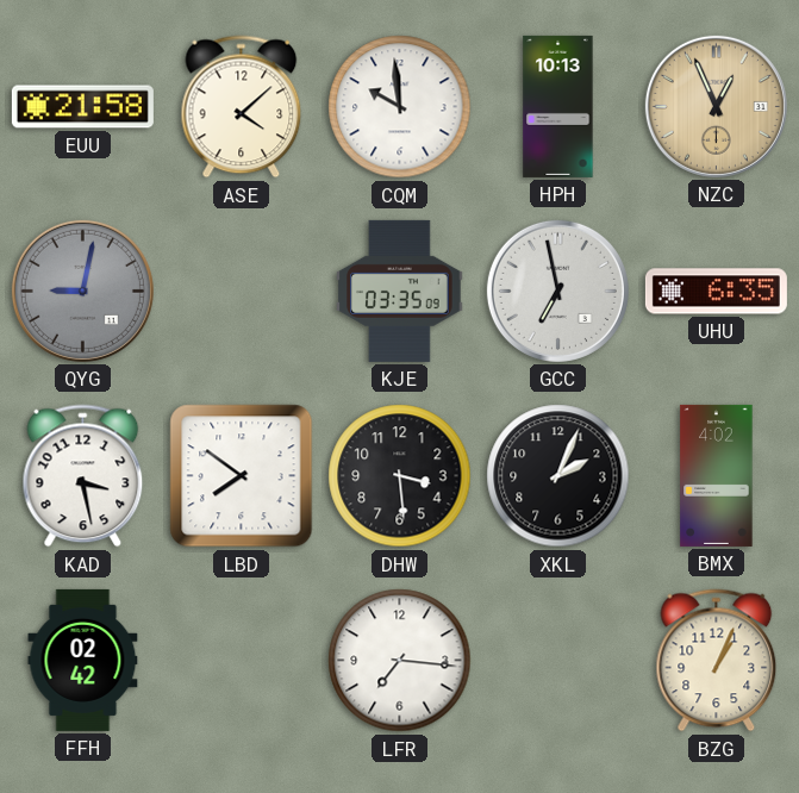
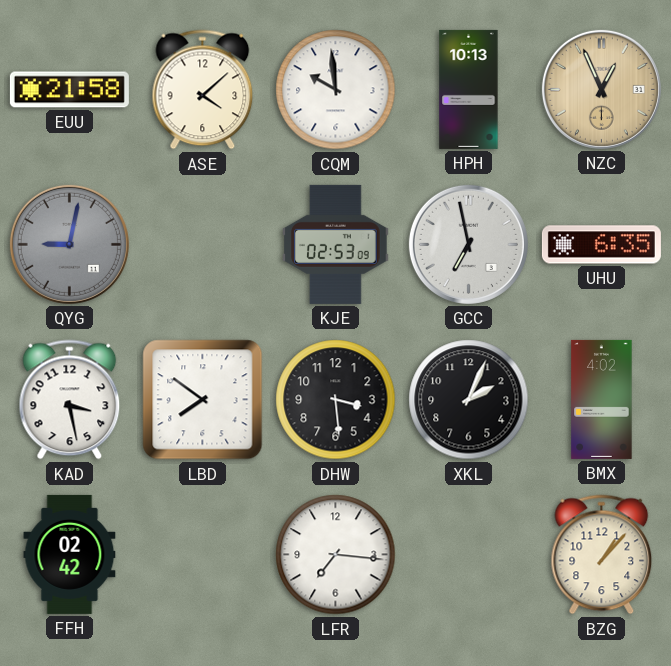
KJE: 03:35 -> 02:53 (336, 244)
BZG: 1:04 -> 1:07 (602, 555)
